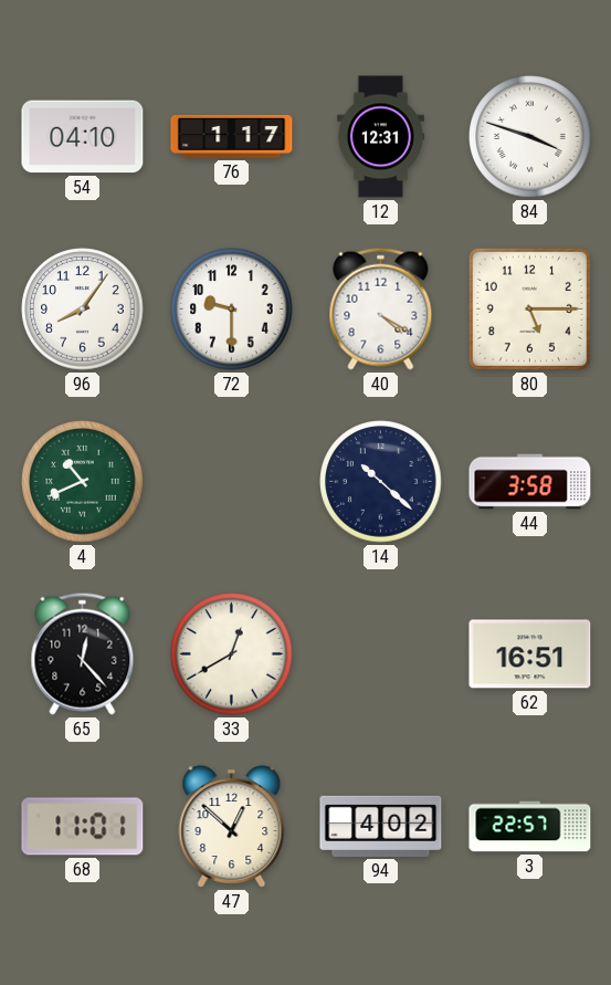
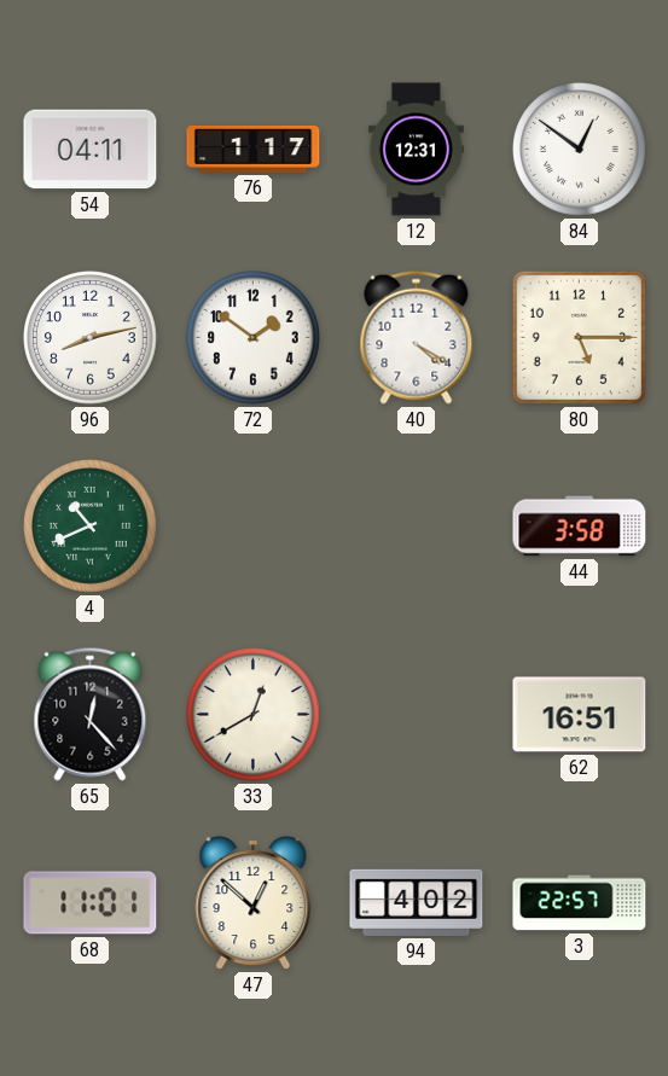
54: 04:10 -> 04:11 (91, 150)
84: 3:48 -> 12:51 (580, 150)
96: 8:06 -> 8:13 (91, 338)
72: 9:30 -> 1:51 (254, 338)
14: 10:22 -> none (381, 482)
